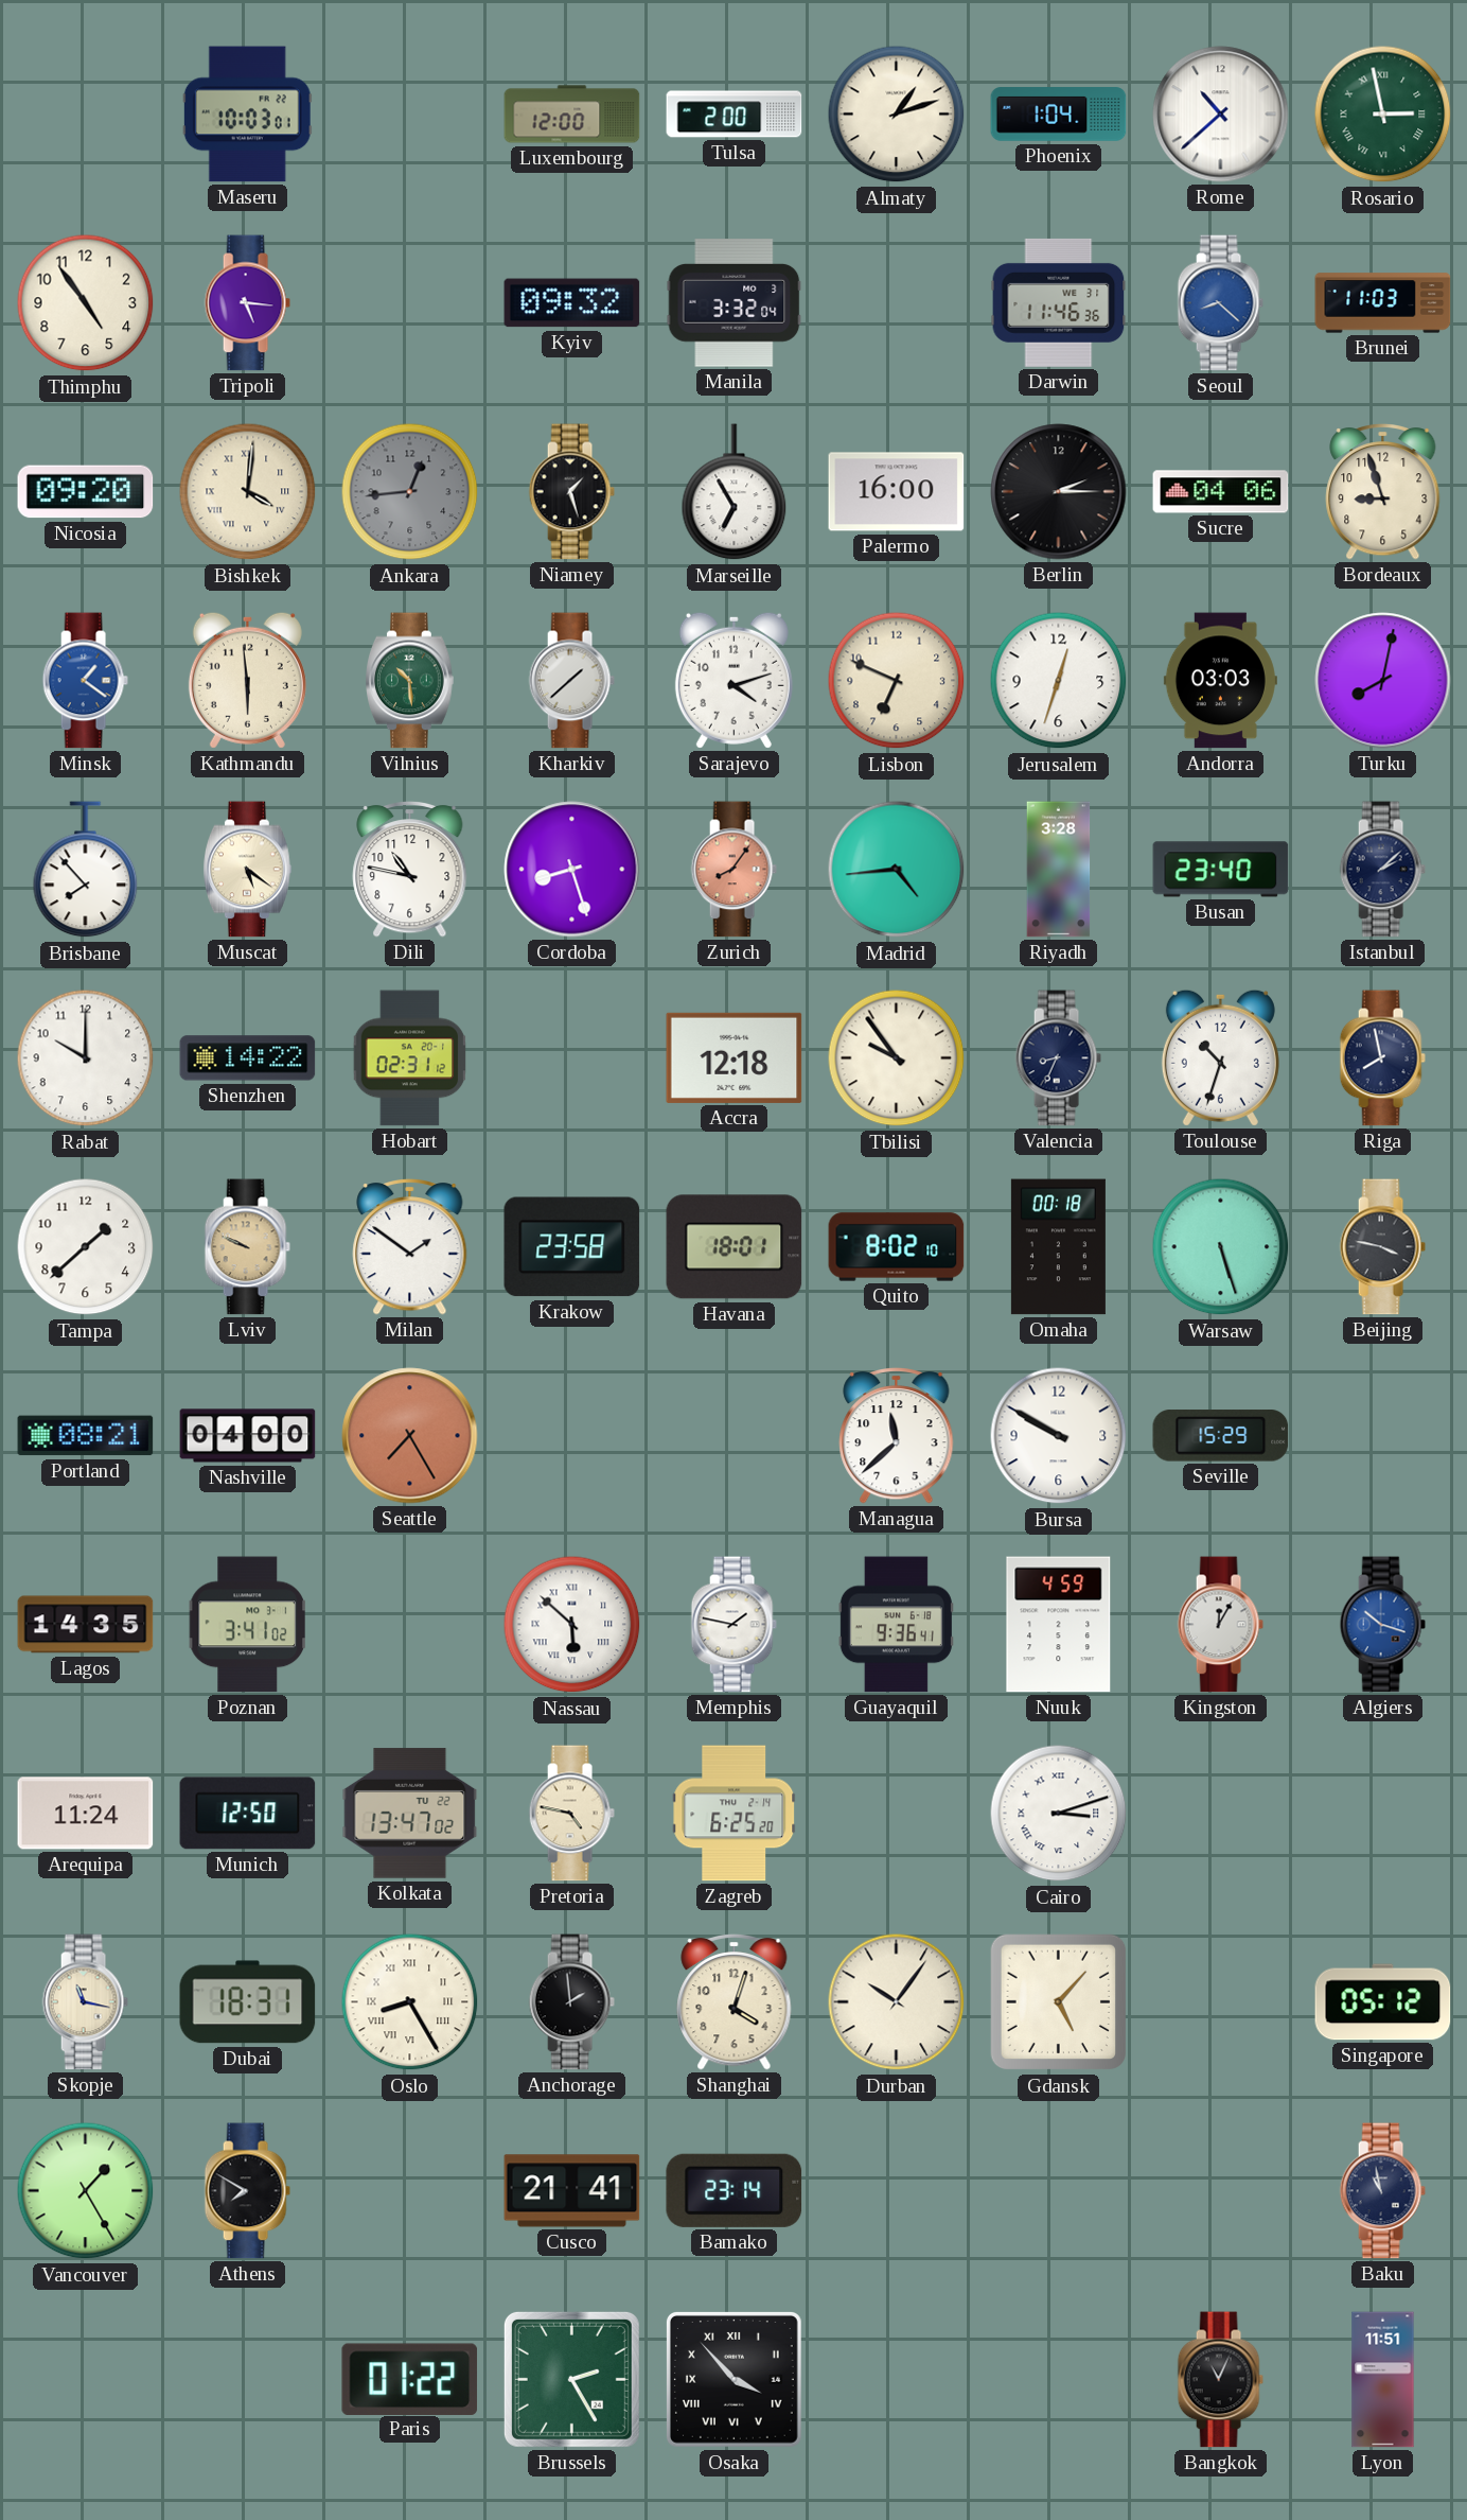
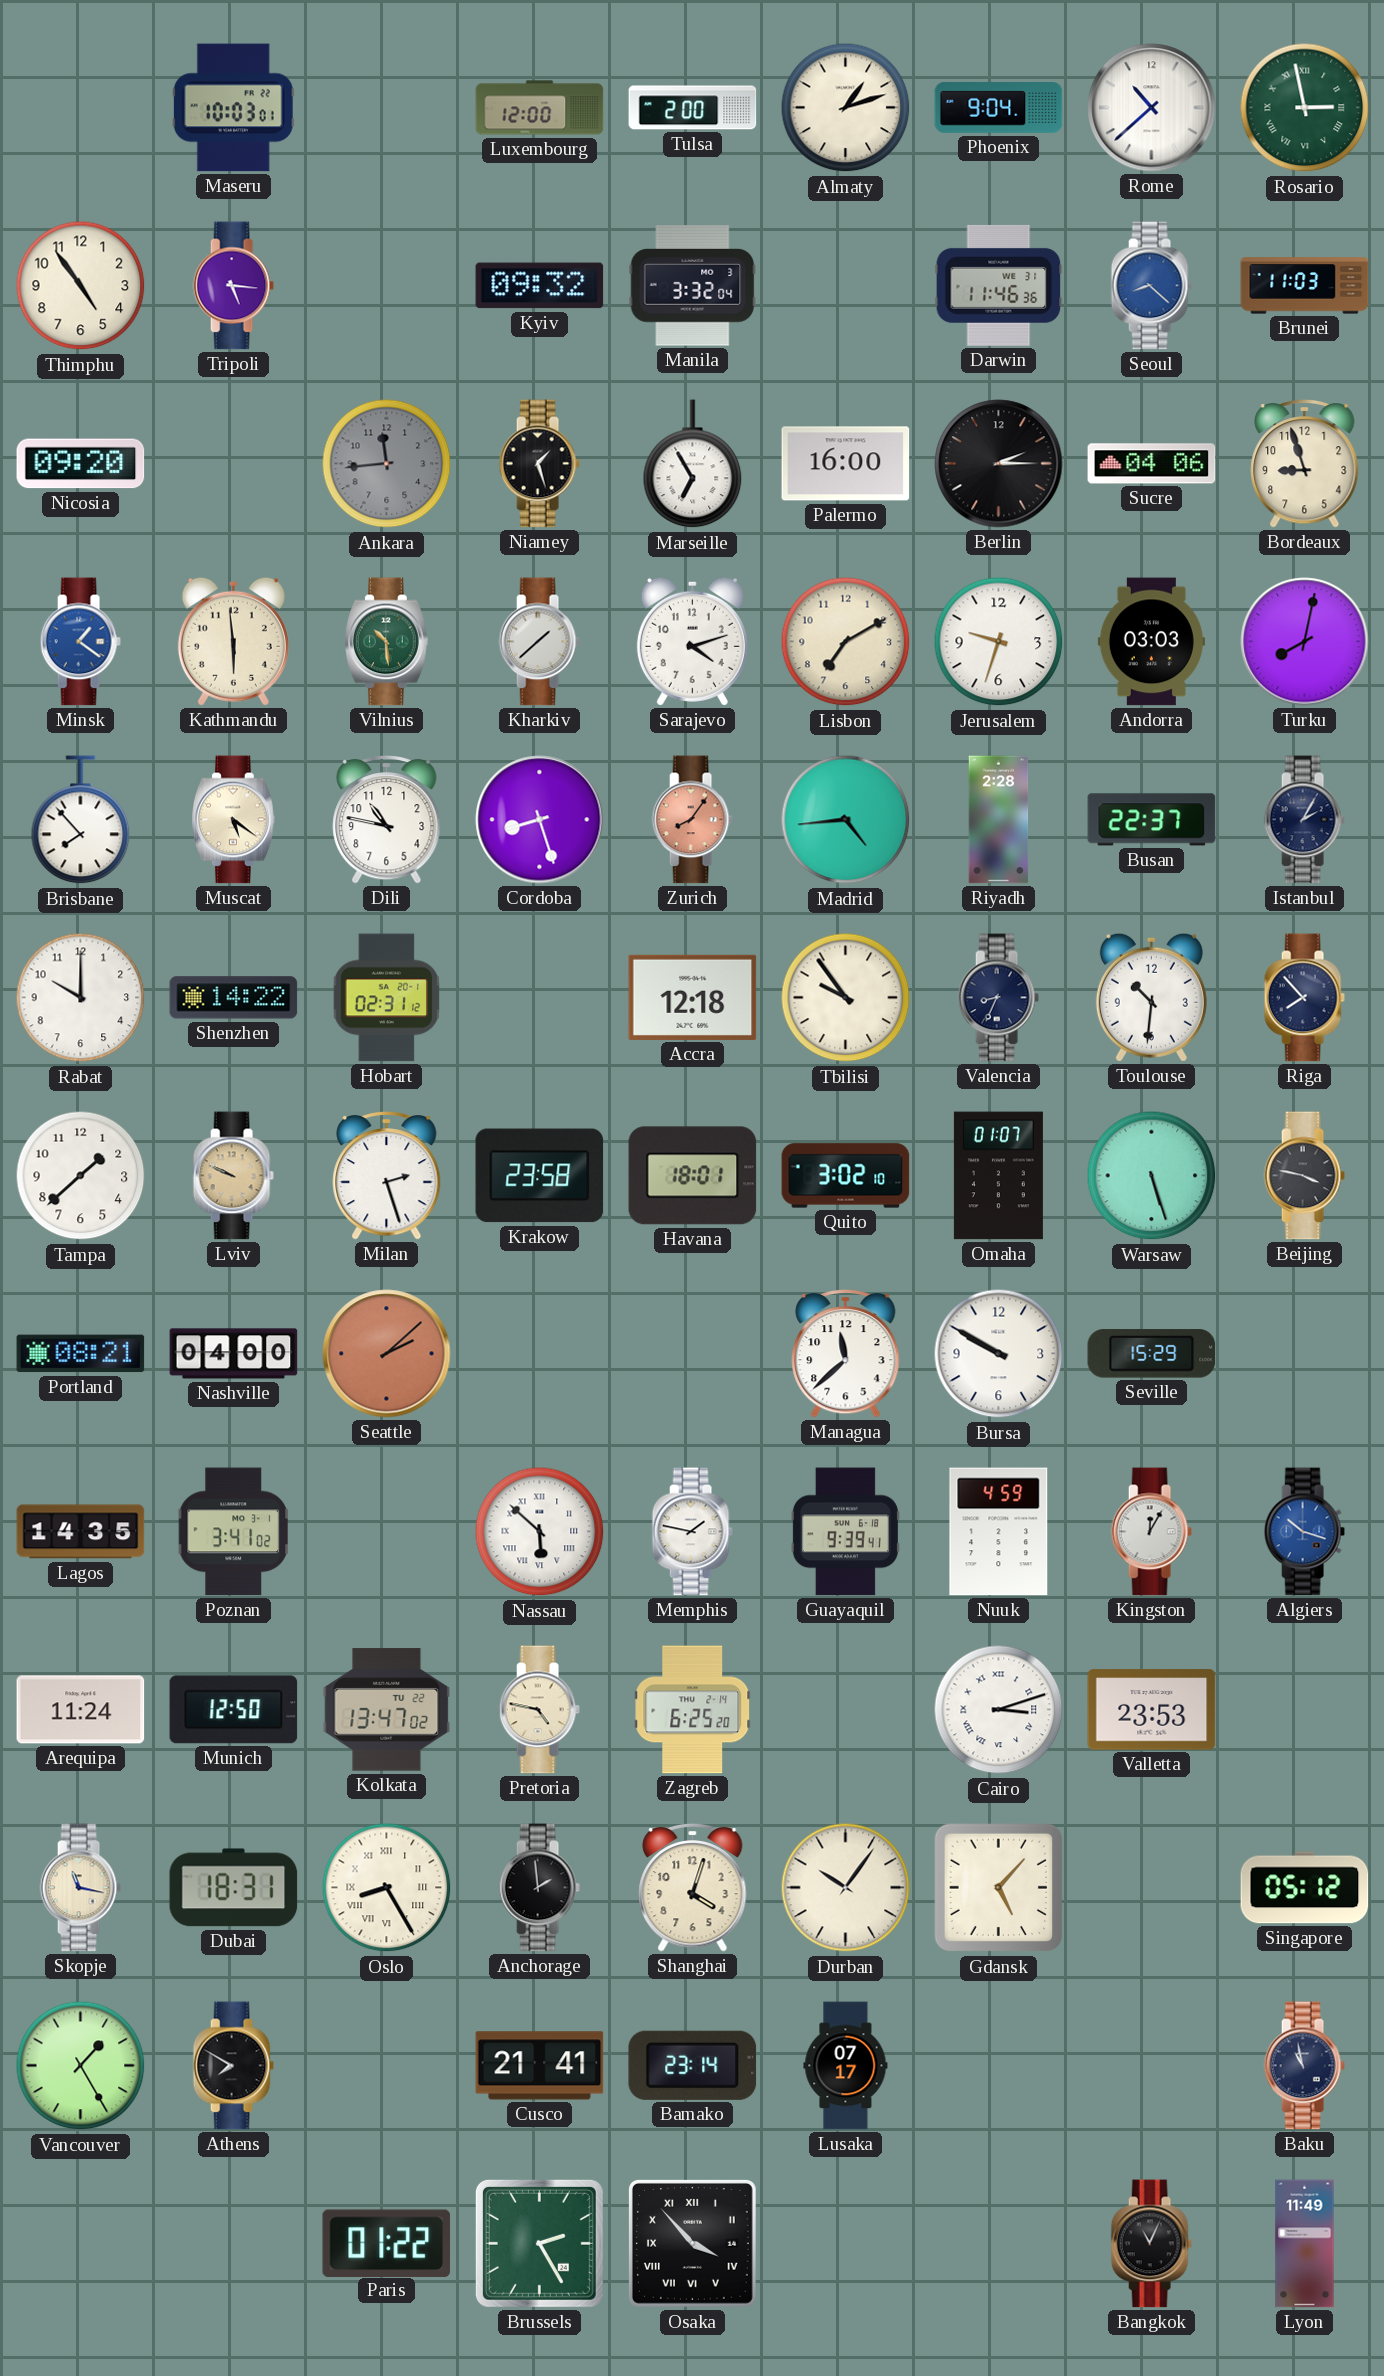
Phoenix: 1:04 -> 9:04 (999, 108)
Bishkek: 4:01 -> none (248, 492)
Ankara: 12:44 -> 11:44 (387, 464)
Lisbon: 6:49 -> 7:10 (846, 642)
Jerusalem: 12:33 -> 9:33 (999, 642)
Riyadh: 3:28 -> 2:28 (999, 820)
Busan: 23:40 -> 22:37 (1152, 820)
Istanbul: 2:08 -> 2:05 (1304, 820)
Toulouse: 10:33 -> 10:31 (1151, 997)
Riga: 7:58 -> 7:53 (1304, 998)
Milan: 1:51 -> 2:27 (387, 1175)
Quito: 8:02 -> 3:02 (846, 1176)
Omaha: 00:18 -> 01:07 (998, 1176)
Seattle: 7:25 -> 2:08 (387, 1354)
Guayaquil: 9:36 -> 9:39 (845, 1532)
Valletta: none -> 23:53 (1152, 1710)
Lusaka: none -> 07:17 (846, 2066)
Lyon: 11:51 -> 11:49 (1305, 2244)
